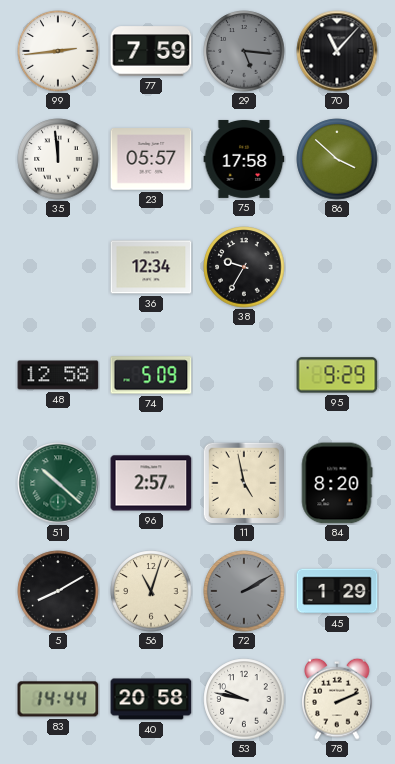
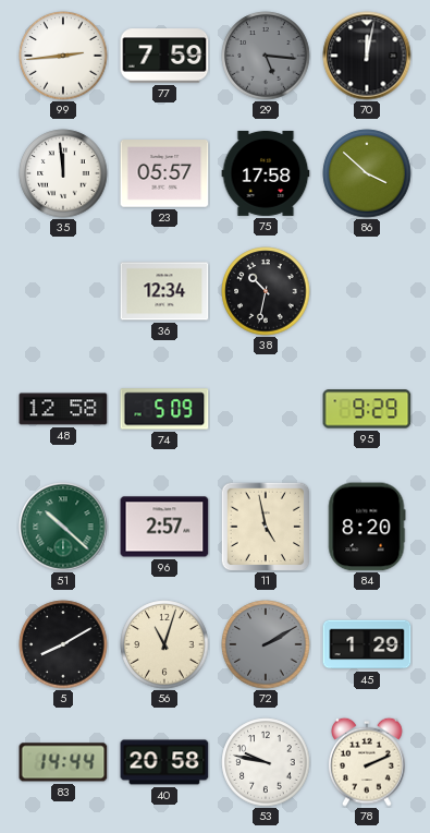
70: 11:07 -> 12:02 (367, 56)
38: 9:35 -> 10:32 (266, 291)
